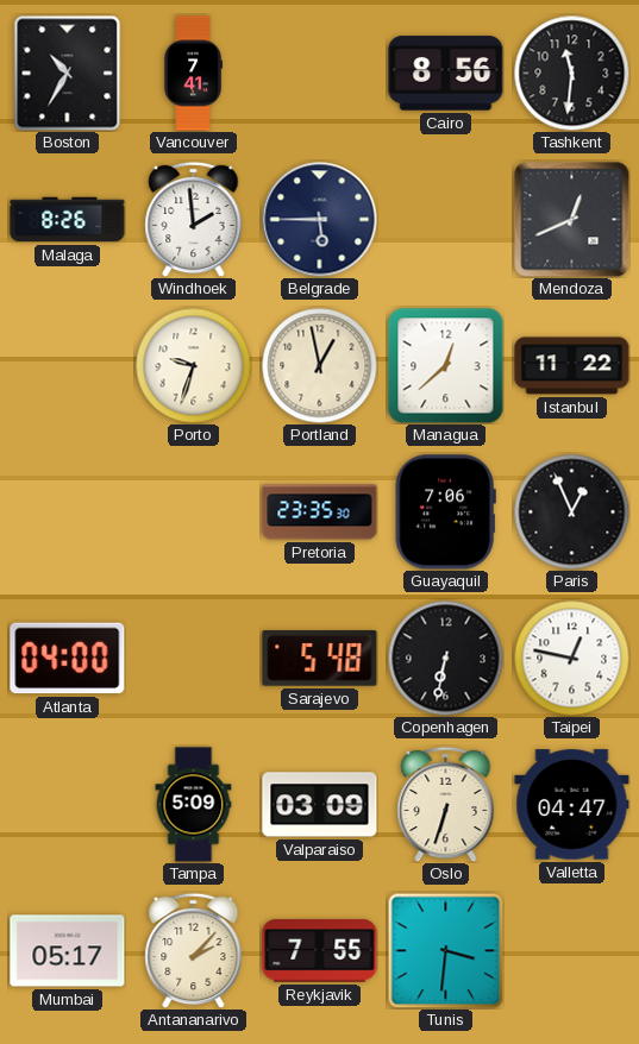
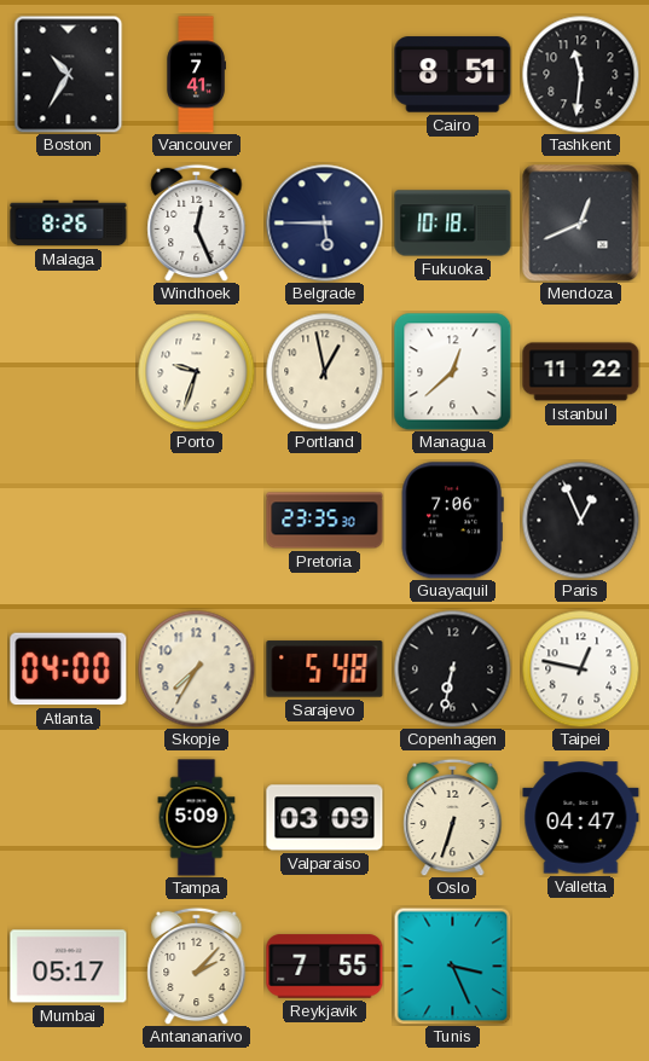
Cairo: 8:56 -> 8:51 (453, 75)
Windhoek: 1:59 -> 12:26 (197, 222)
Fukuoka: none -> 10:18 (453, 224)
Skopje: none -> 7:35 (196, 668)
Tunis: 3:31 -> 3:26 (452, 966)
